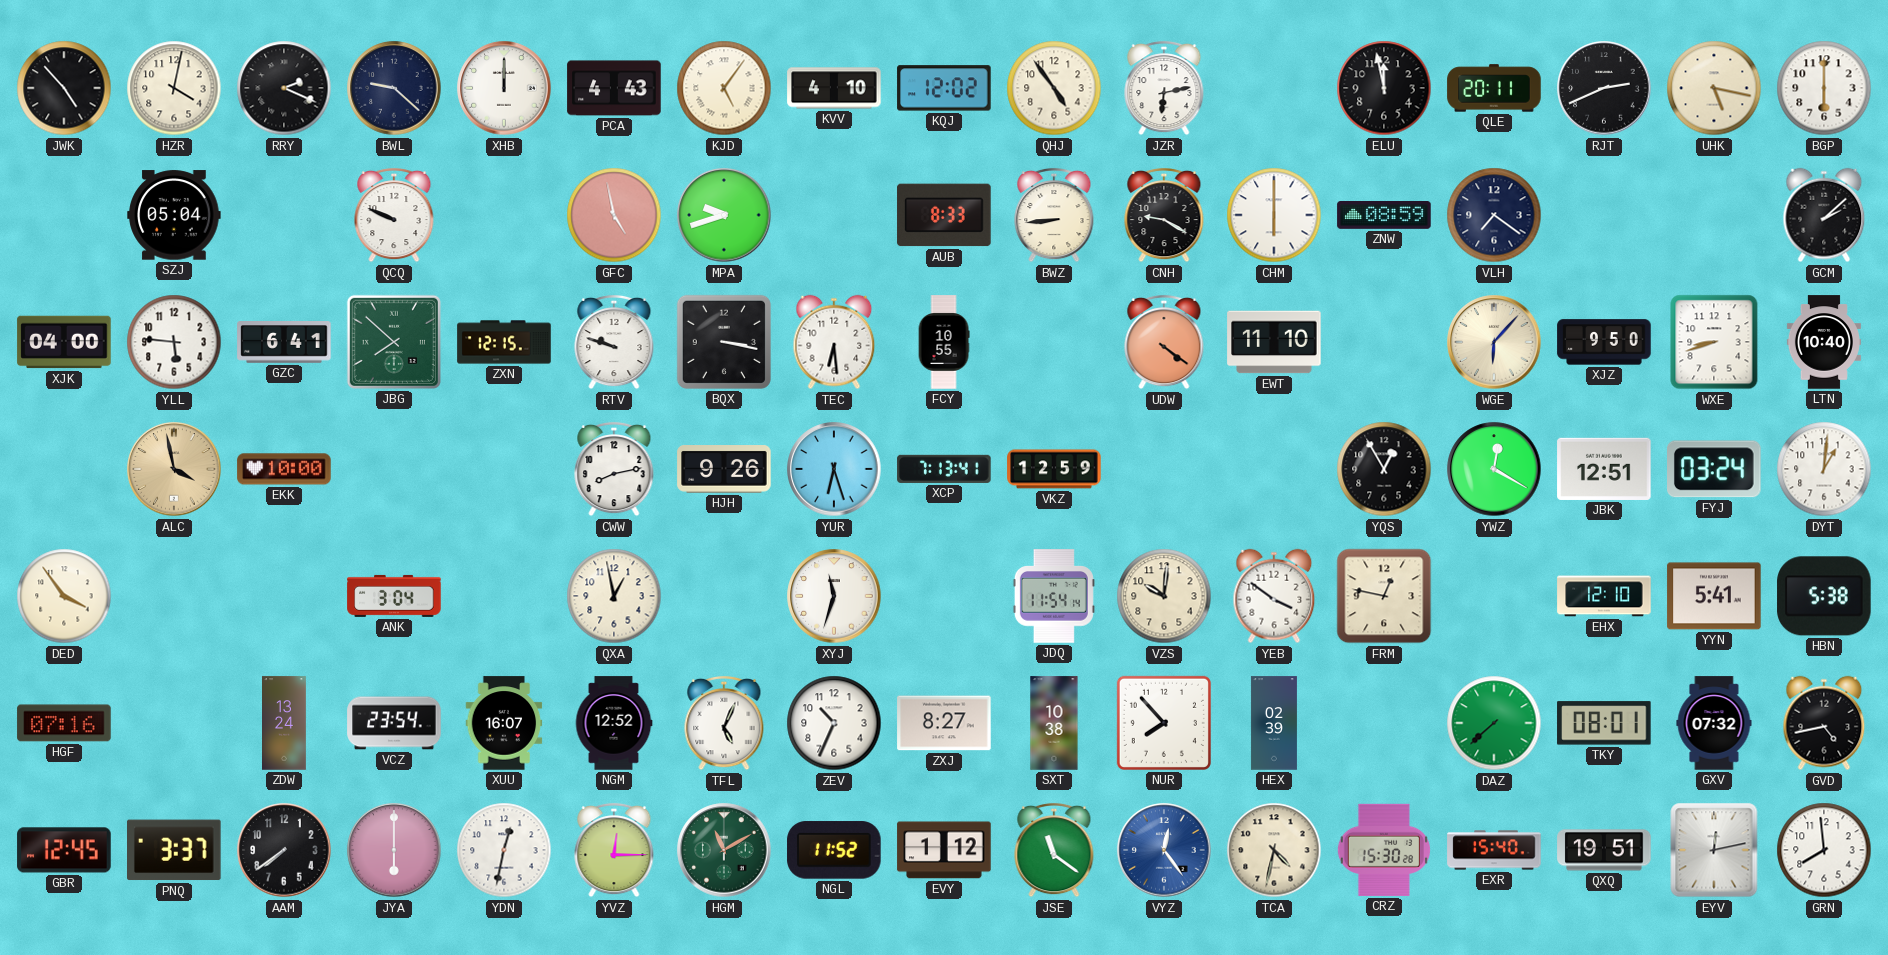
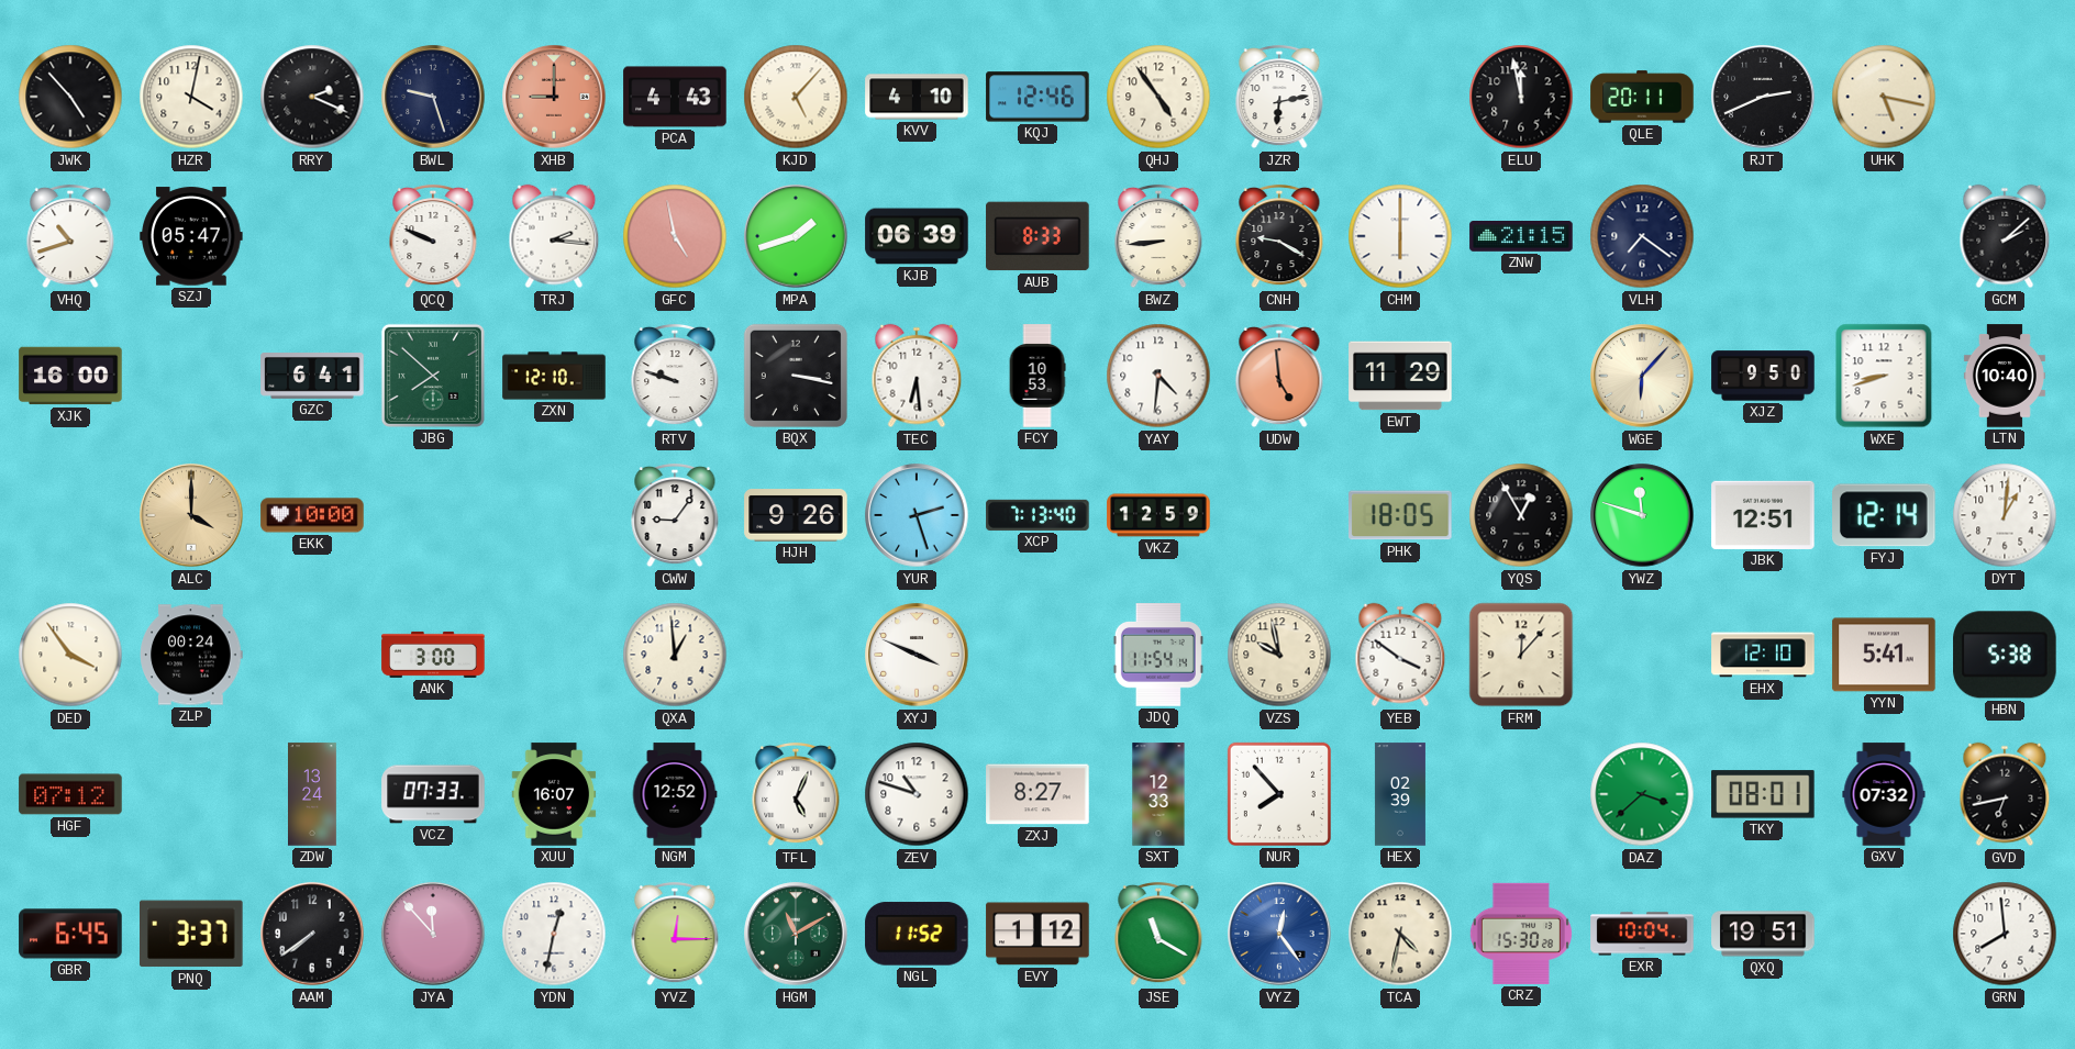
BWL: 9:22 -> 9:27 (433, 97)
XHB: 12:00 -> 9:00 (554, 97)
XHB dial: white -> salmon (554, 97)
KJD: 5:06 -> 5:07 (796, 97)
KQJ: 12:02 -> 12:46 (1037, 97)
BGP: 6:00 -> none (1824, 88)
VHQ: none -> 10:42 (70, 236)
SZJ: 05:04 -> 05:47 (191, 236)
TRJ: none -> 2:16 (554, 236)
MPA: 9:42 -> 1:42 (796, 236)
KJB: none -> 06:39 (917, 236)
ZNW: 08:59 -> 21:15 (1521, 237)
XJK: 04:00 -> 16:00 (70, 376)
YLL: 5:46 -> none (174, 342)
ZXN: 12:15 -> 12:10 (554, 376)
FCY: 10:55 -> 10:53 (1037, 376)
YAY: none -> 4:31 (1158, 376)
UDW: 4:21 -> 4:59 (1279, 376)
EWT: 11:10 -> 11:29 (1400, 376)
ALC: 3:58 -> 4:00 (191, 515)
CWW: 8:13 -> 9:06 (675, 515)
YUR: 6:27 -> 2:27 (917, 515)
XCP: 7:13:41 -> 7:13:40 (1037, 515)
PHK: none -> 18:05 (1400, 515)
YWZ: 12:20 -> 11:48 (1642, 515)
FYJ: 03:24 -> 12:14 (1885, 515)
ZLP: none -> 00:24 (191, 655)
ANK: 3:04 -> 3:00 (433, 655)
QXA: 12:58 -> 12:59 (675, 655)
XYJ: 11:33 -> 3:49 (917, 655)
VZS: 10:01 -> 9:58 (1279, 655)
FRM: 12:47 -> 12:07 (1521, 655)
HGF: 07:16 -> 07:12 (70, 794)
VCZ: 23:54 -> 07:33 (433, 794)
ZEV: 10:34 -> 10:48 (917, 794)
SXT: 10:38 -> 12:33 (1158, 794)
DAZ: 7:38 -> 3:38 (1642, 794)
GVD: 4:43 -> 6:43 (2005, 794)
GBR: 12:45 -> 6:45 (70, 934)
JYA: 6:00 -> 11:53 (433, 934)
JSE: 11:21 -> 11:20 (1158, 934)
EXR: 15:40 -> 10:04 (1642, 934)
EYV: 12:13 -> none (1714, 850)
